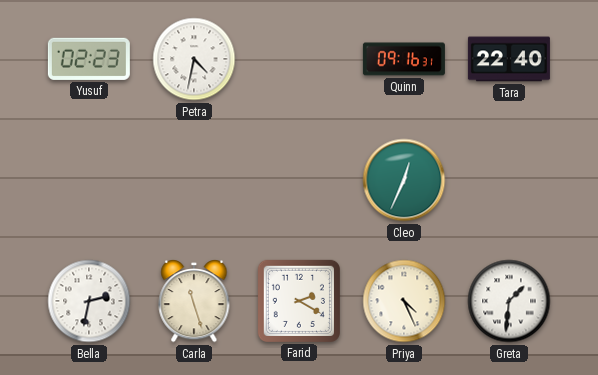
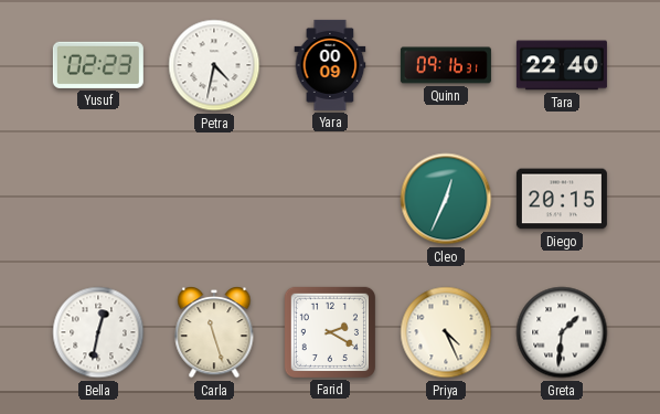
Yara: none -> 00:09 (330, 65)
Diego: none -> 20:15 (562, 199)
Bella: 2:32 -> 12:32 (98, 332)
